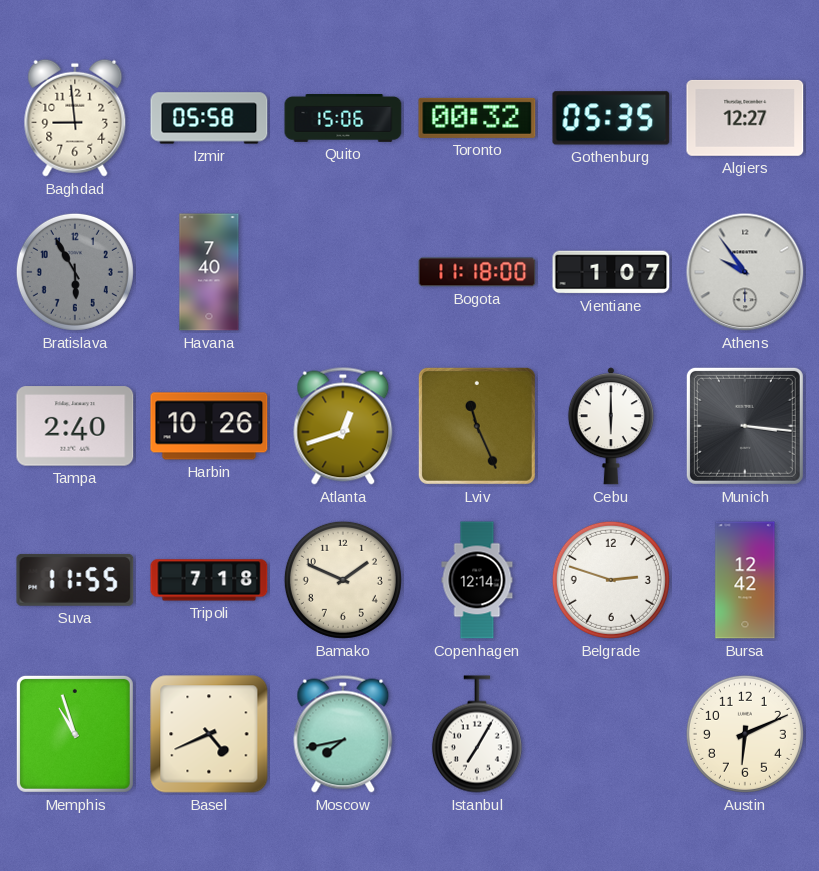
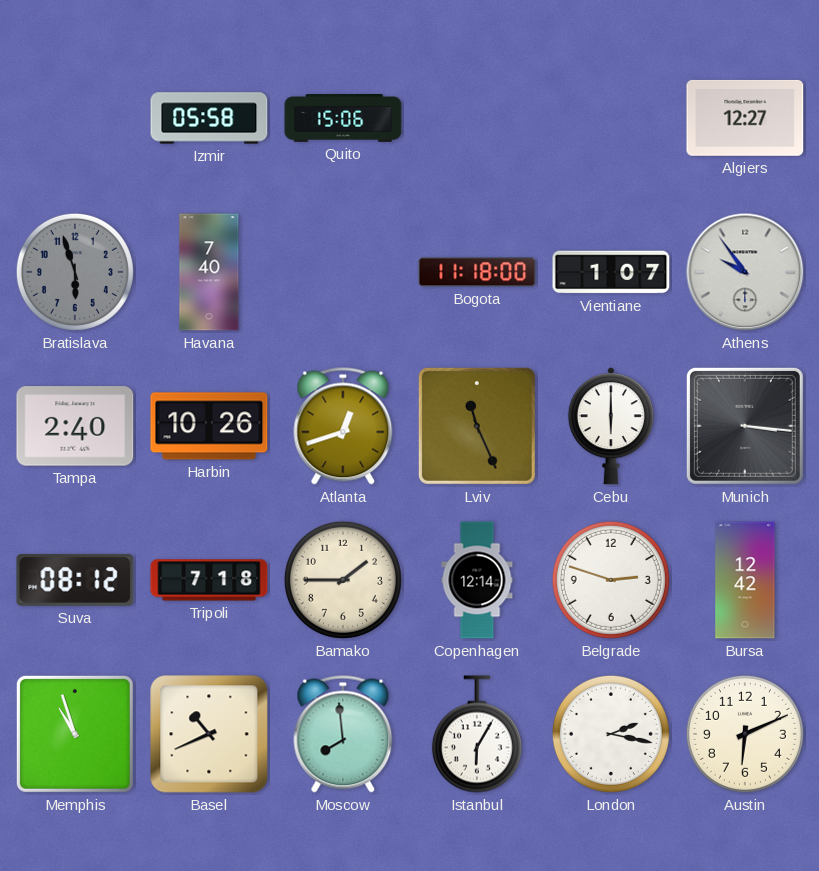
Baghdad: 8:59 -> none (75, 118)
Toronto: 00:32 -> none (477, 118)
Gothenburg: 05:35 -> none (611, 118)
Bratislava: 5:55 -> 5:57 (75, 272)
Suva: 11:55 -> 08:12 (75, 580)
Bamako: 1:49 -> 1:45 (343, 580)
Basel: 4:41 -> 10:41 (209, 734)
Moscow: 7:43 -> 7:59 (343, 734)
Istanbul: 7:05 -> 6:05 (477, 734)
London: none -> 2:17 (611, 734)
